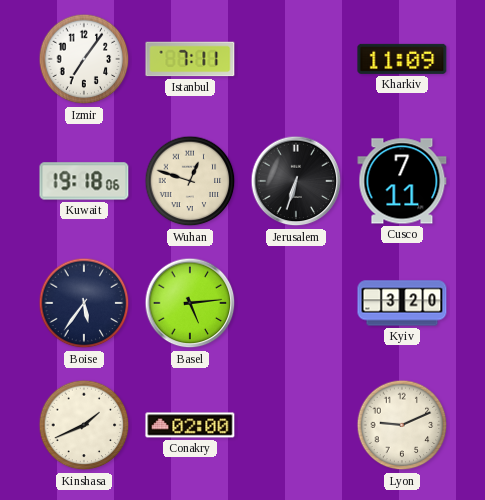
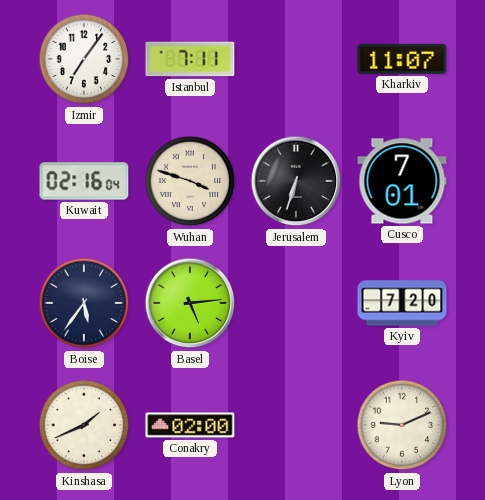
Kharkiv: 11:09 -> 11:07 (402, 59)
Kuwait: 19:18 -> 02:16 (84, 181)
Wuhan: 12:48 -> 3:48 (190, 181)
Cusco: 7:11 -> 7:01 (402, 181)
Kyiv: 3:20 -> 7:20 (402, 303)
